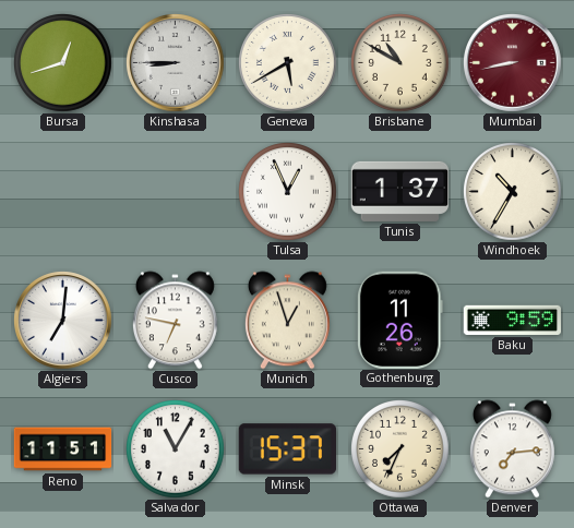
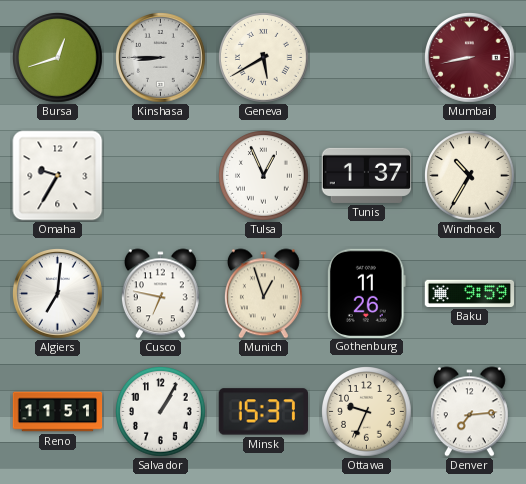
Brisbane: 10:50 -> none (400, 63)
Omaha: none -> 9:35 (58, 176)
Salvador: 11:05 -> 1:05 (161, 412)
Ottawa: 7:34 -> 9:34 (367, 412)
